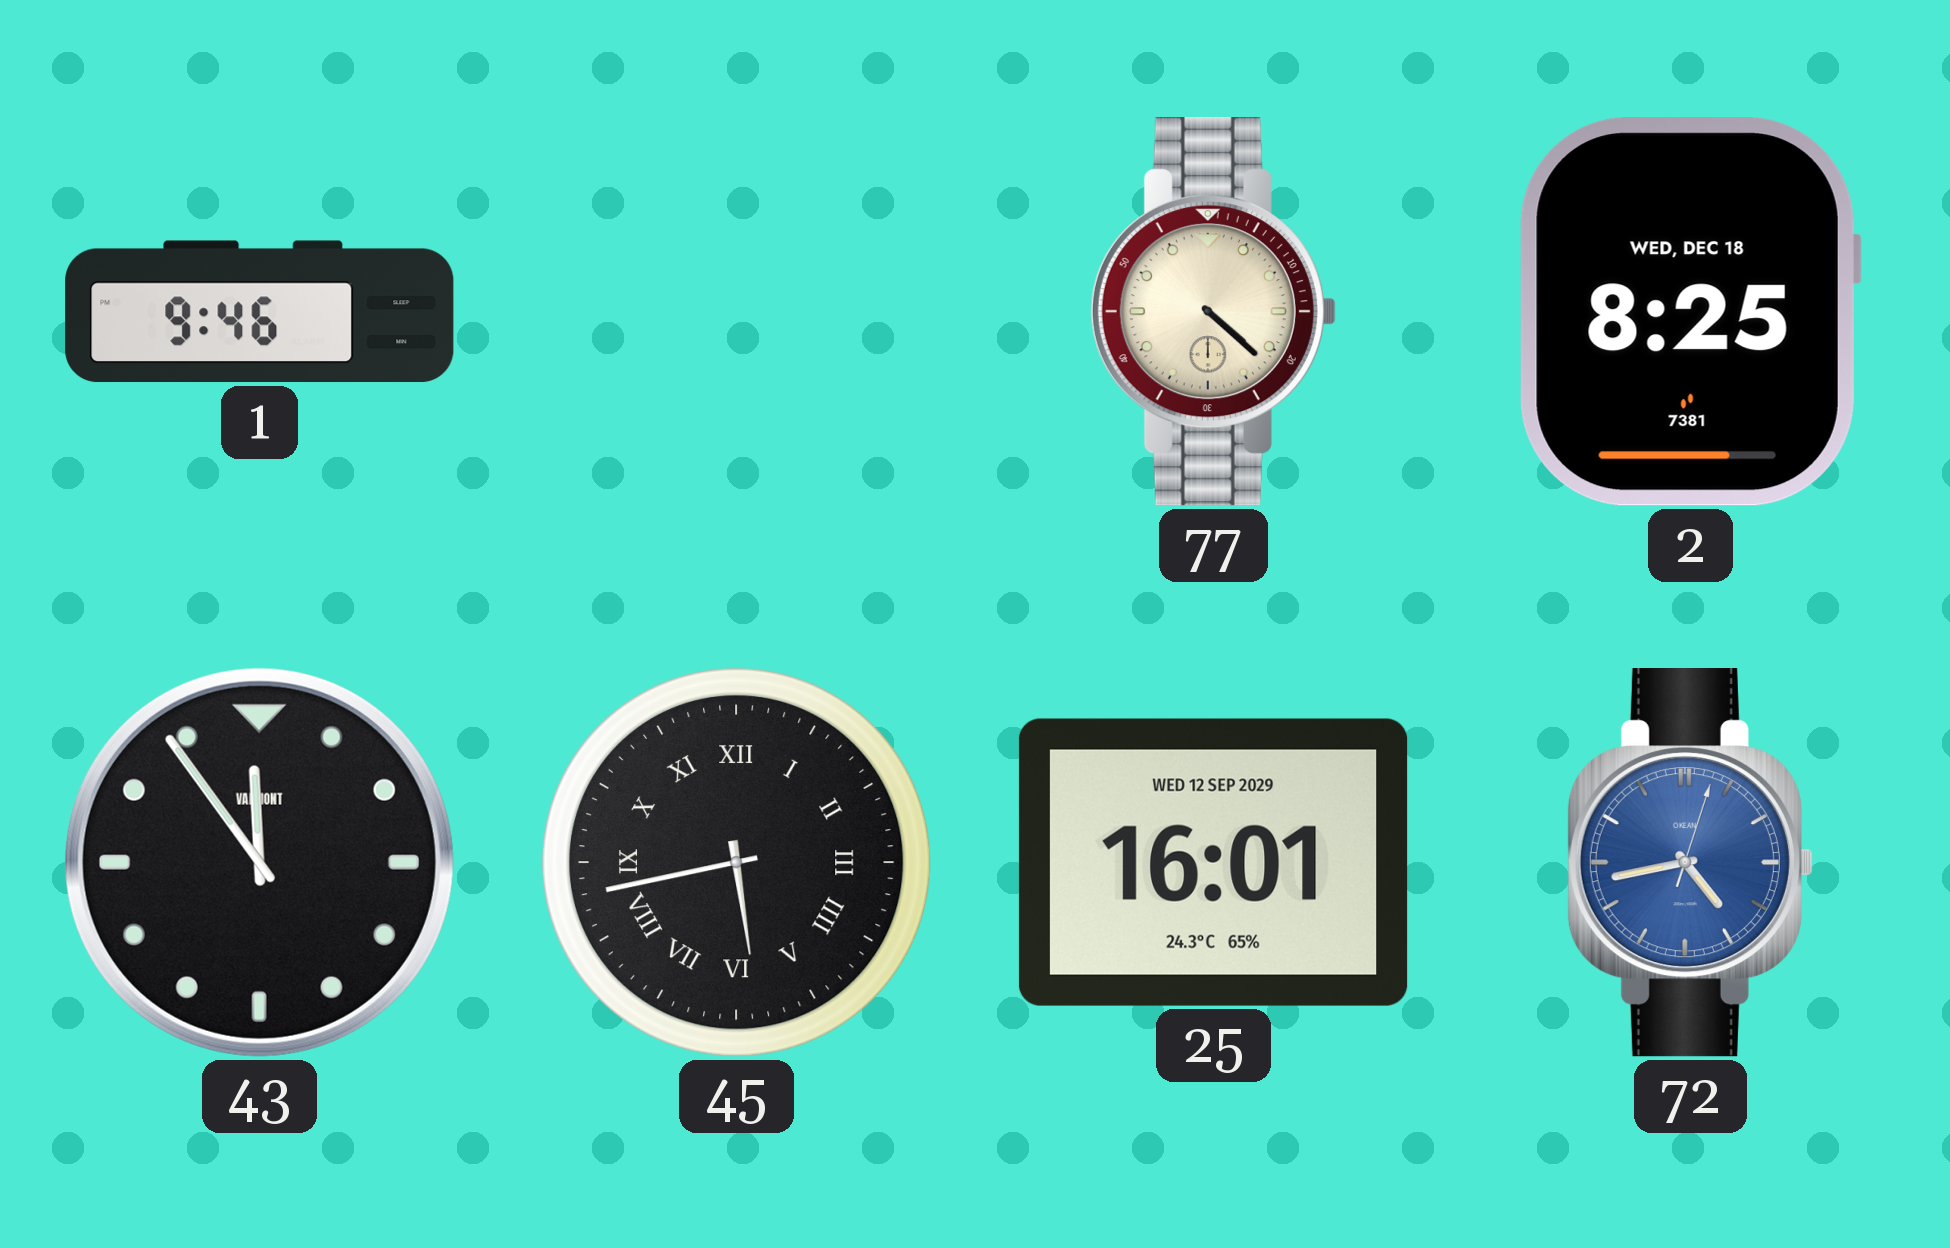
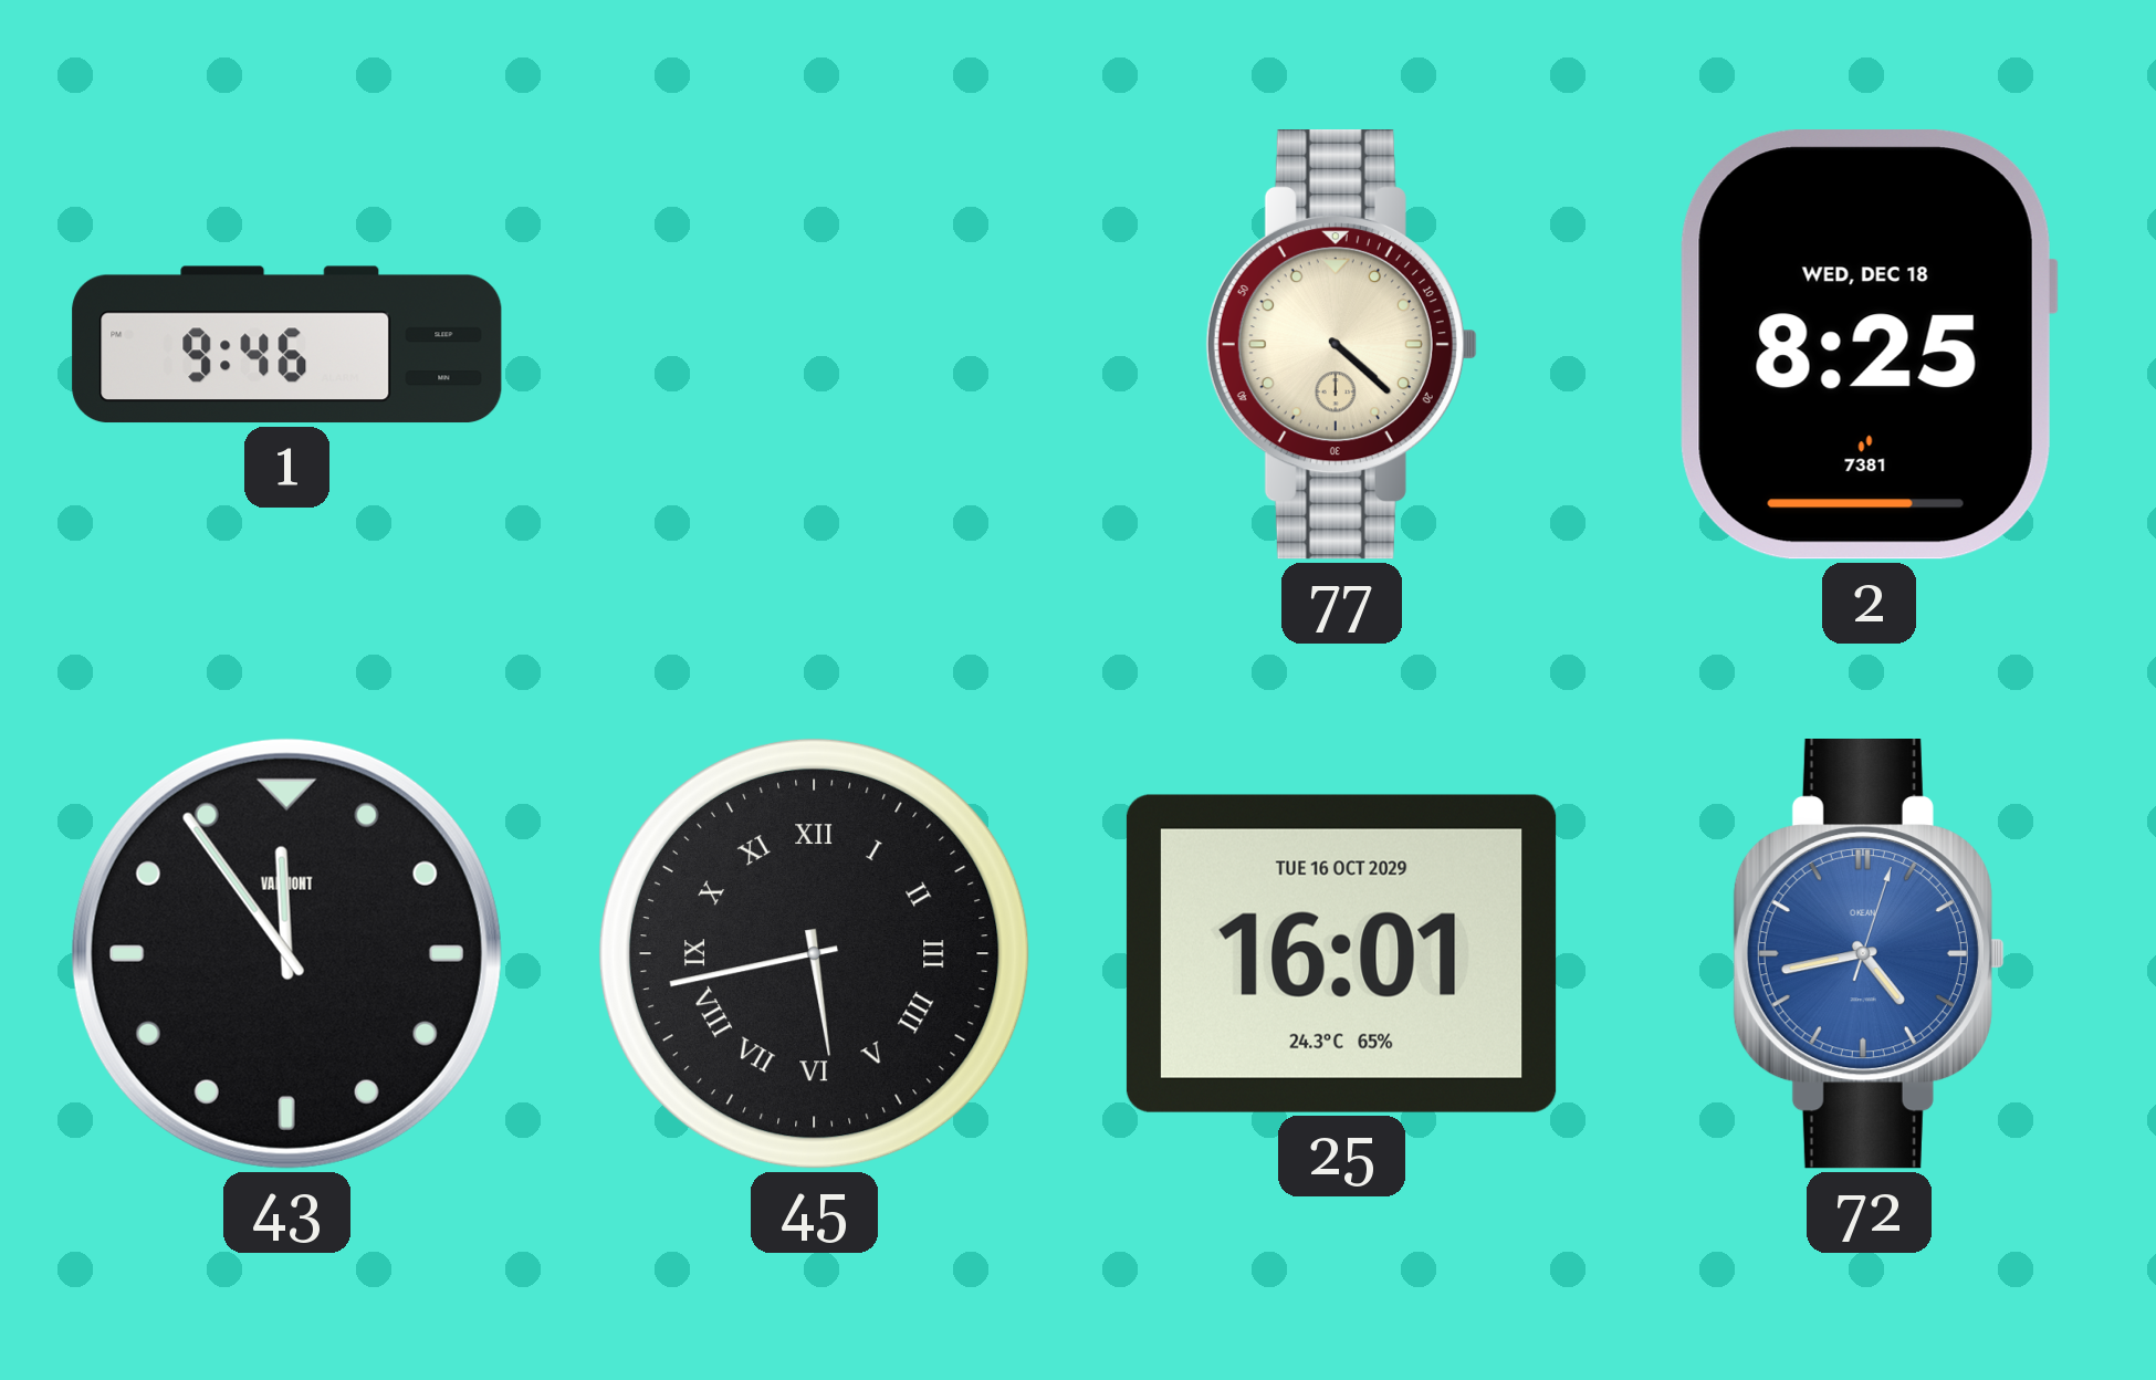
25 date: WED 12 SEP 2029 -> TUE 16 OCT 2029 (1341, 953)
